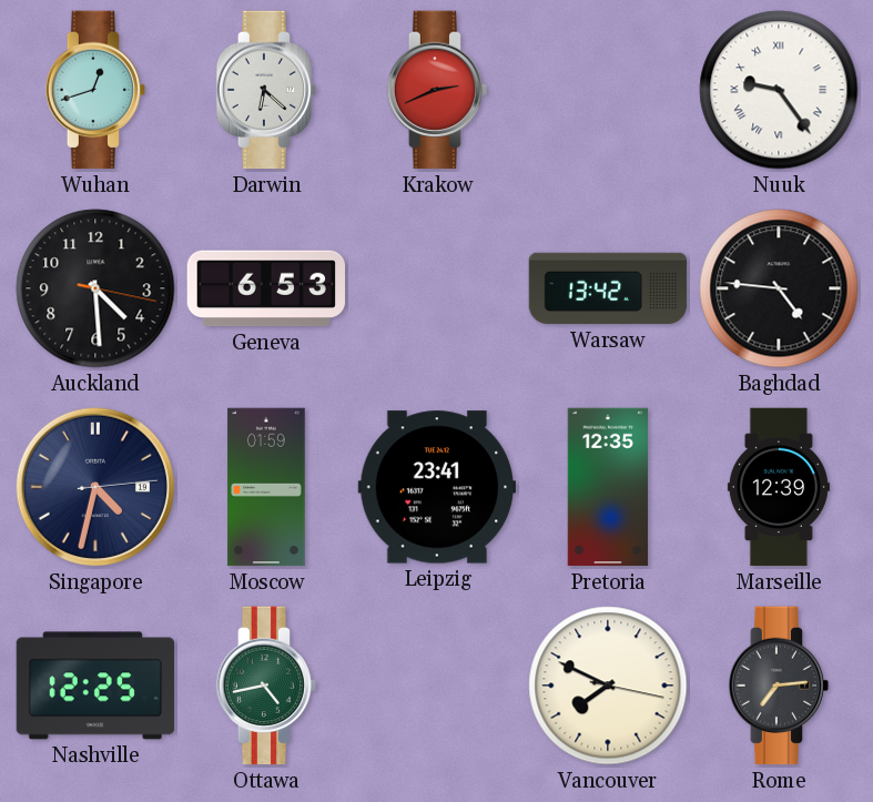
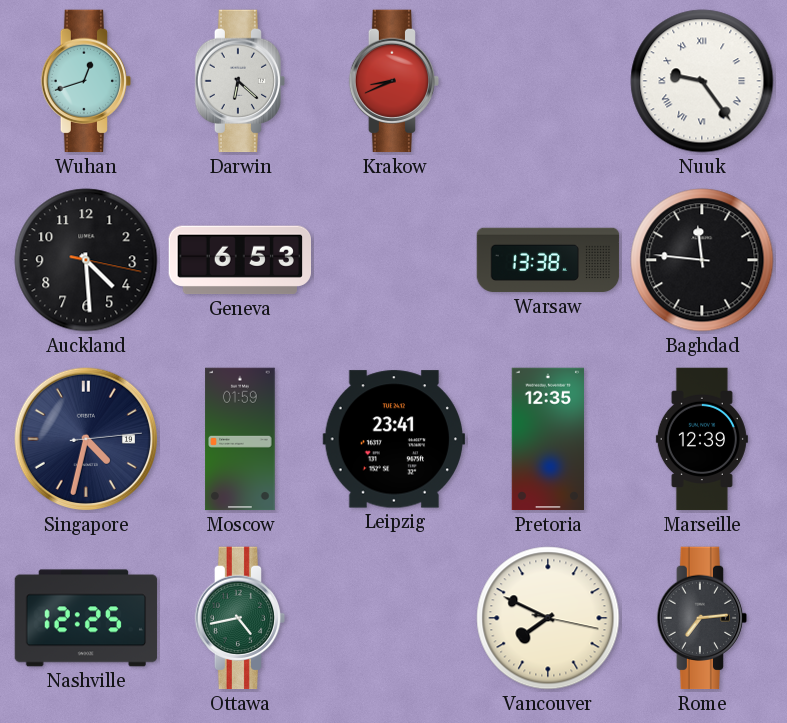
Krakow: 2:41 -> 8:41 (394, 81)
Warsaw: 13:42 -> 13:38 (548, 260)
Baghdad: 4:46 -> 11:46 (702, 260)
